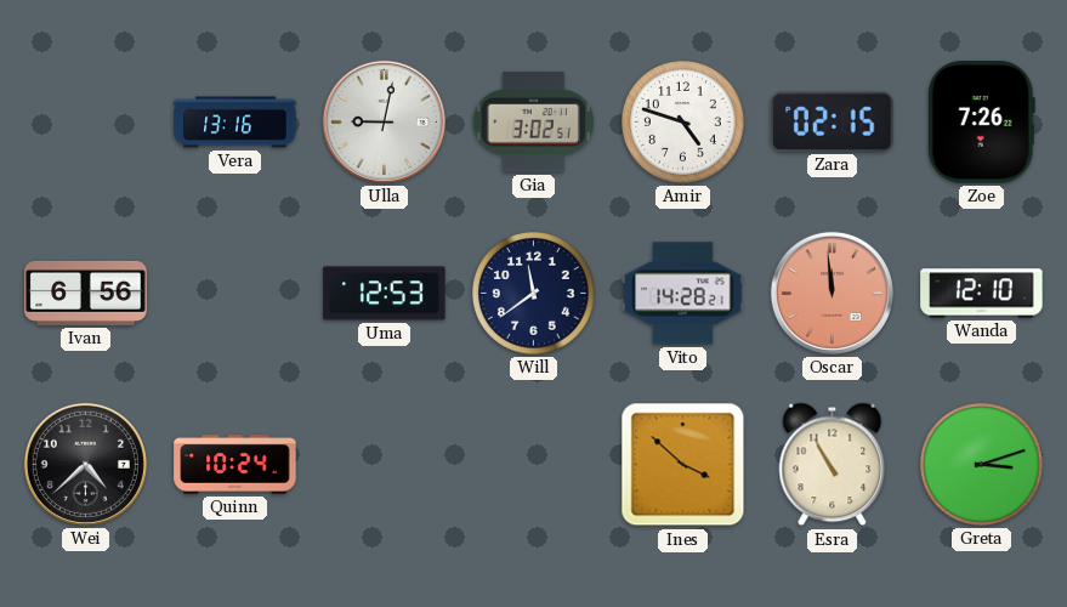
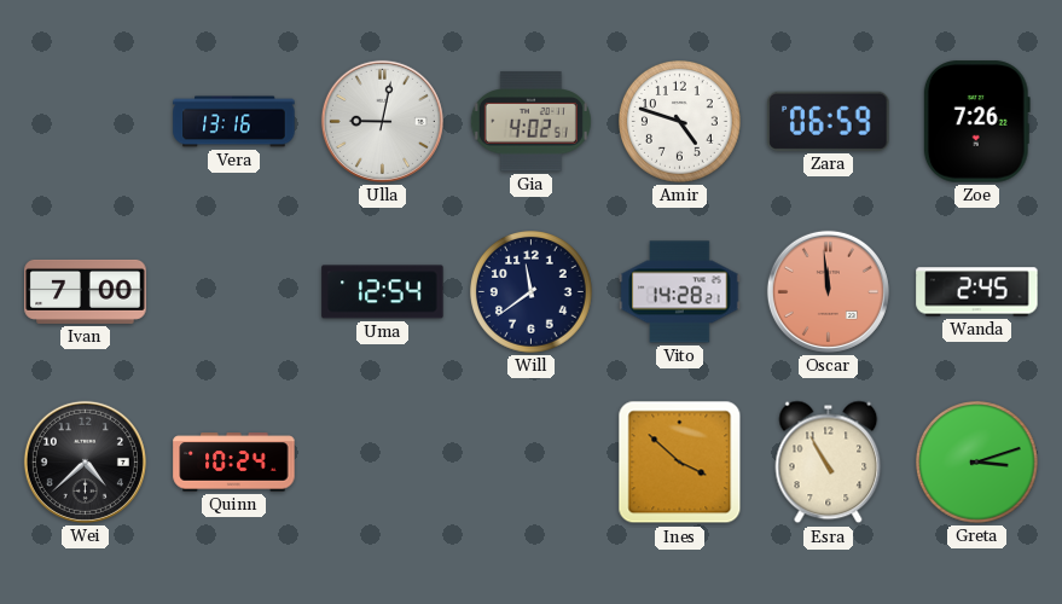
Gia: 3:02 -> 4:02 (530, 122)
Zara: 02:15 -> 06:59 (829, 121)
Ivan: 6:56 -> 7:00 (86, 291)
Uma: 12:53 -> 12:54 (383, 292)
Wanda: 12:10 -> 2:45 (977, 292)
